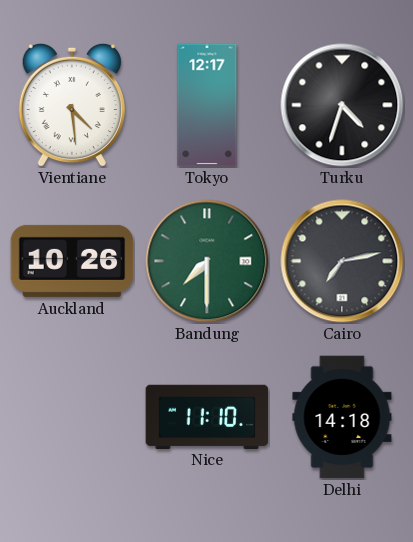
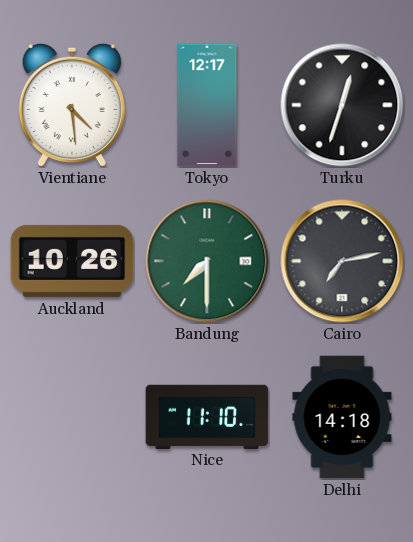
Turku: 4:33 -> 12:33 (342, 105)
